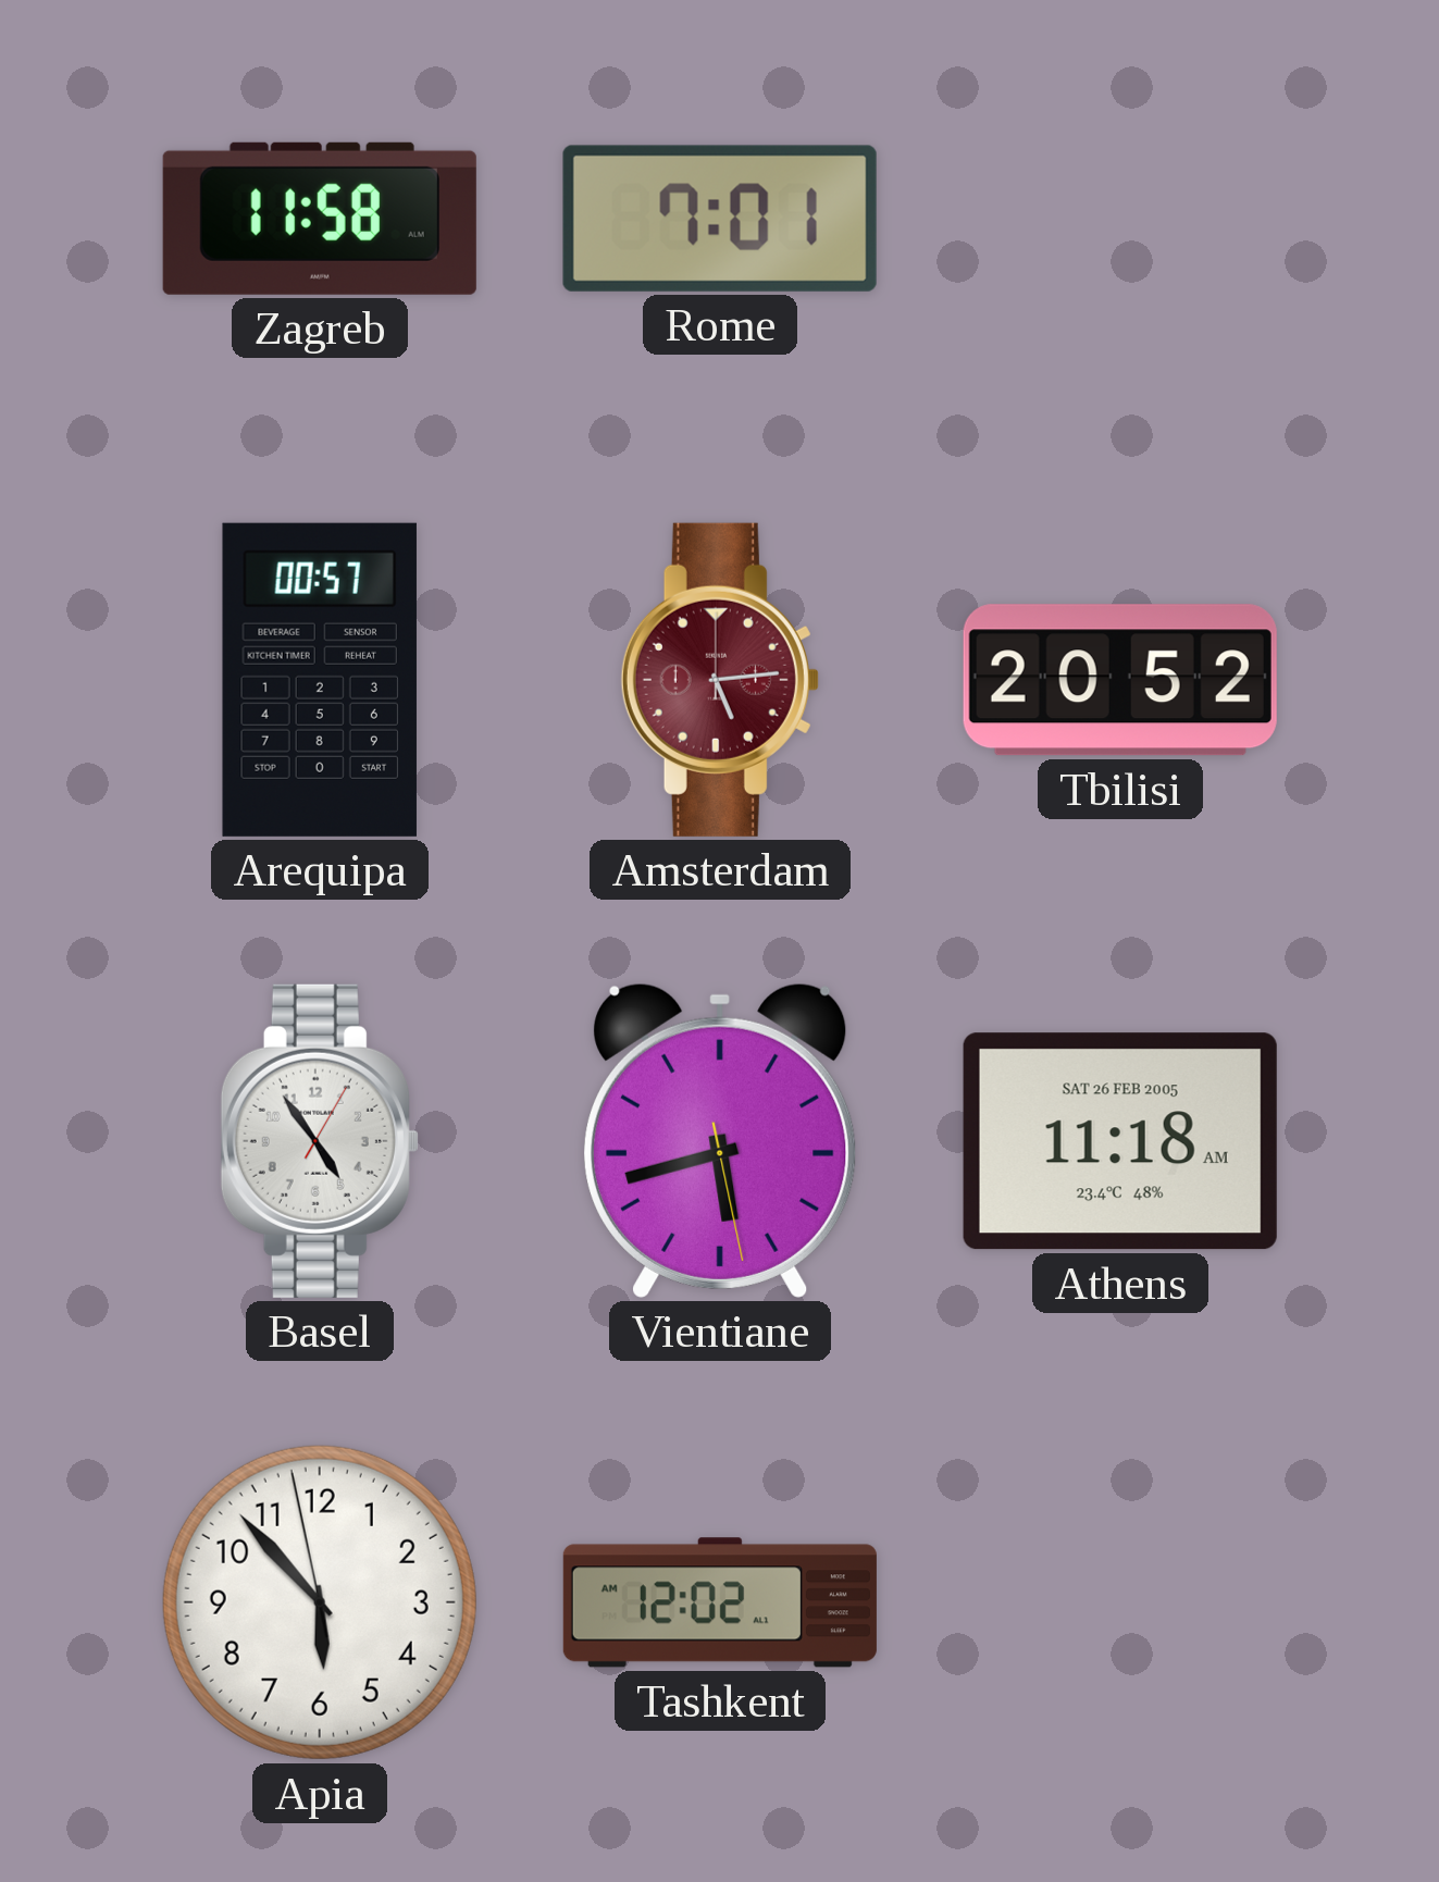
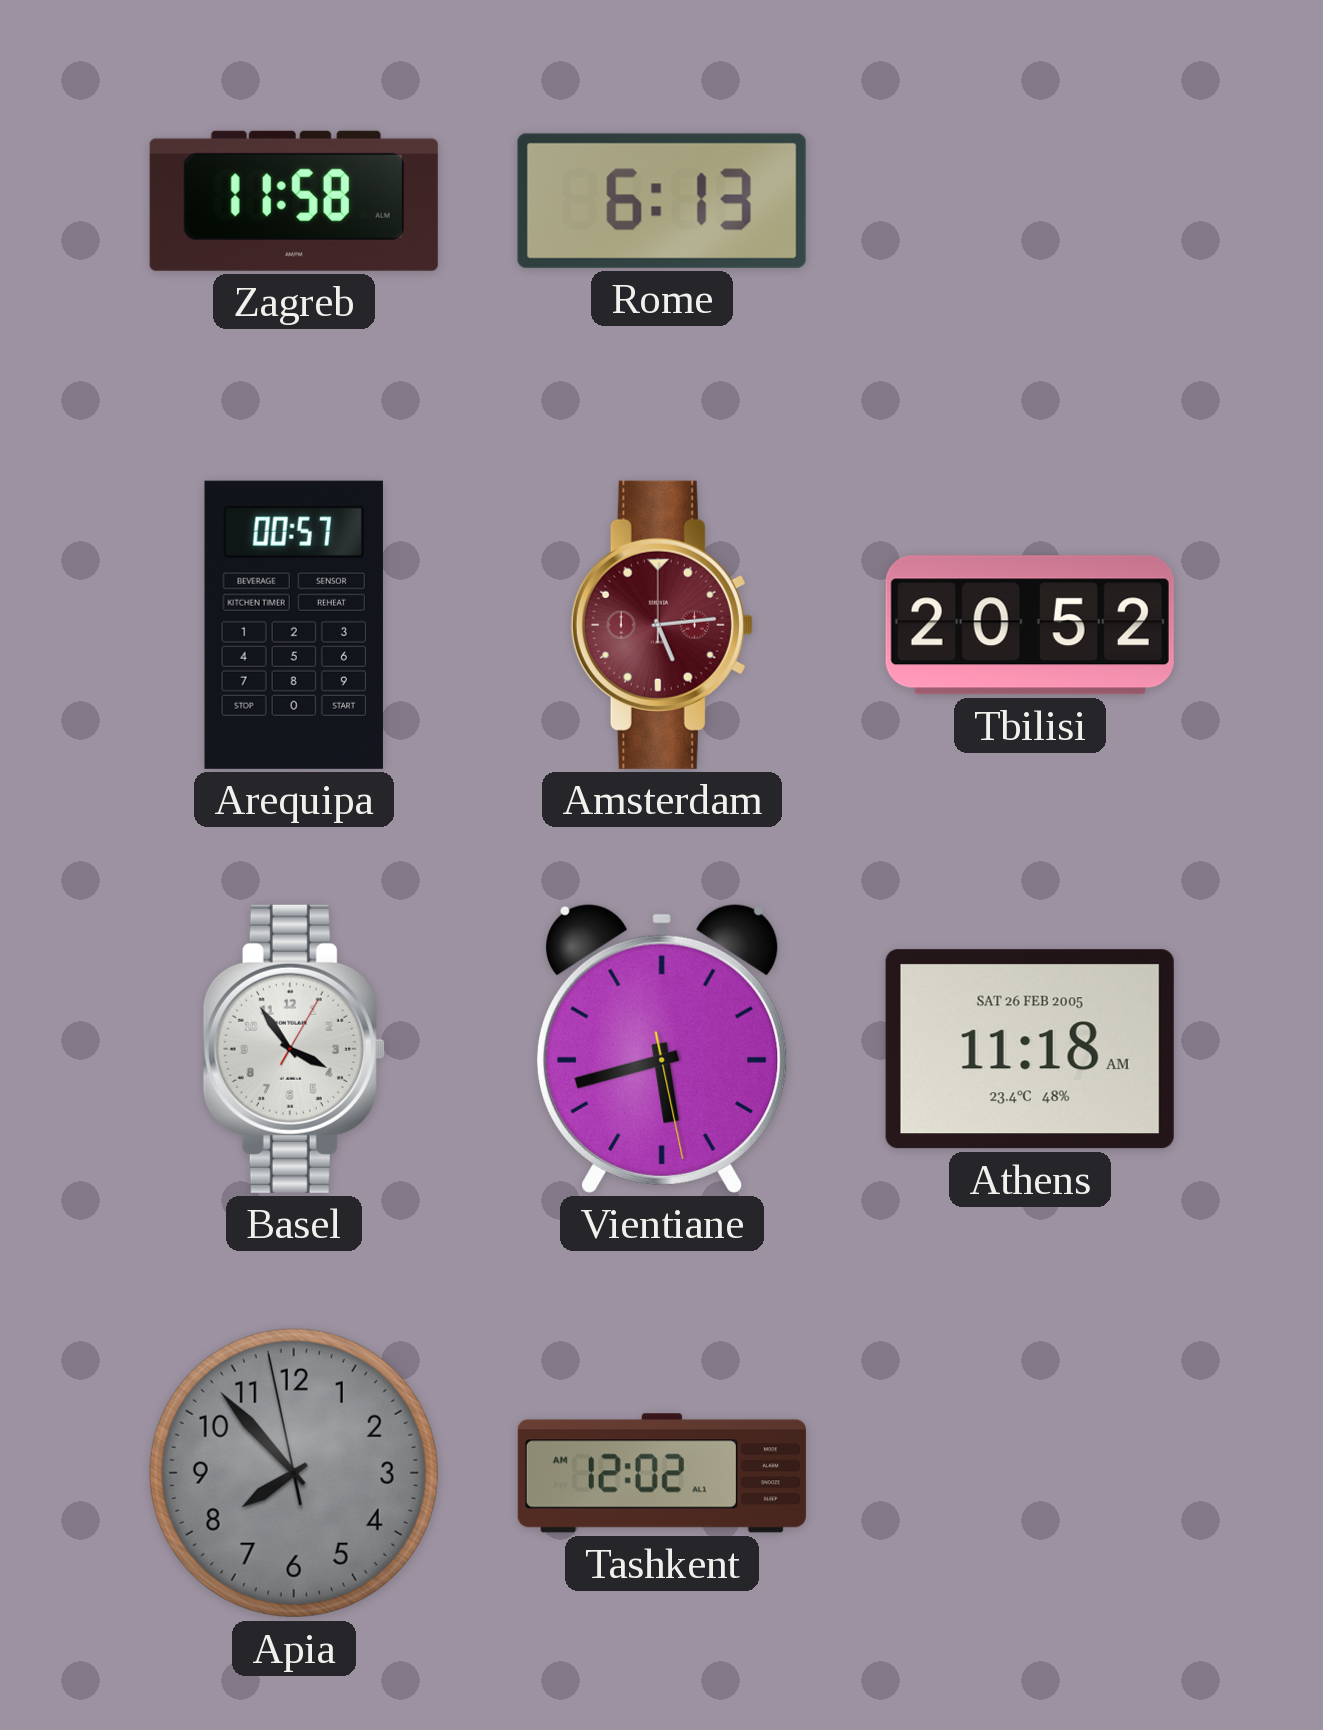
Rome: 7:01 -> 6:13 (662, 201)
Basel: 4:54 -> 3:54 (294, 1049)
Apia: 5:52 -> 7:52 (294, 1473)
Apia dial: white -> grey (294, 1473)
